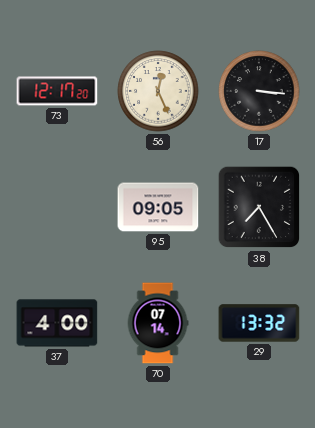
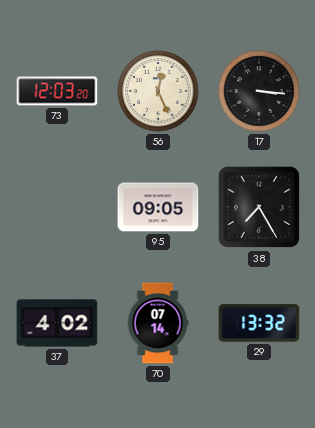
73: 12:17 -> 12:03 (57, 91)
37: 4:00 -> 4:02 (57, 323)
